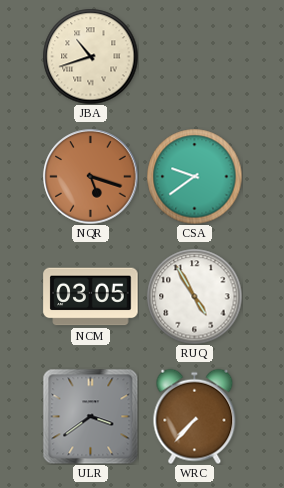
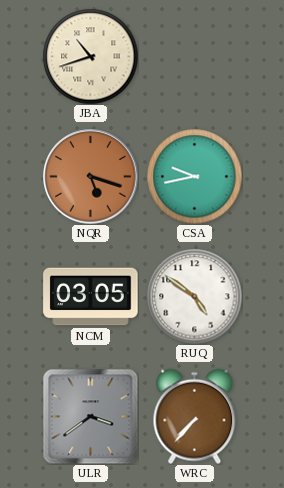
CSA: 9:39 -> 9:43 (194, 176)
RUQ: 4:55 -> 4:51 (194, 296)
